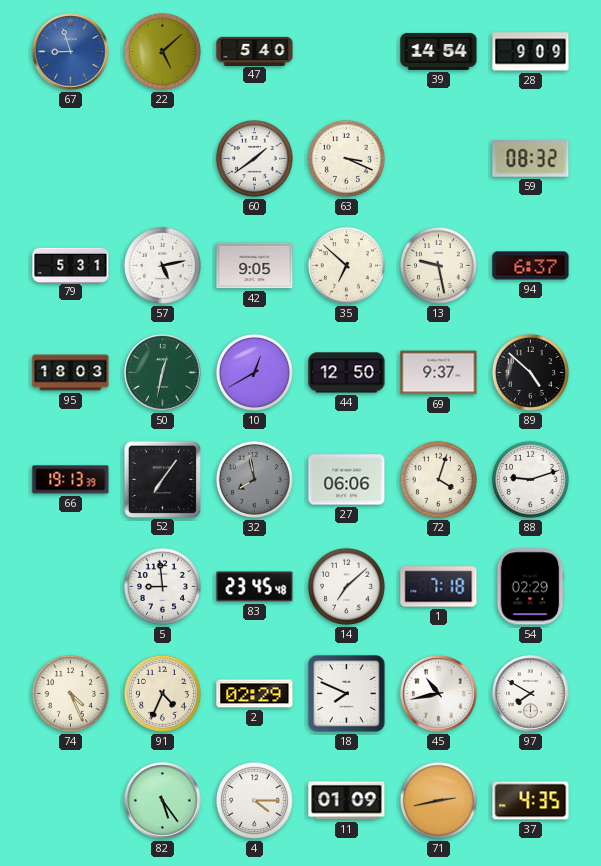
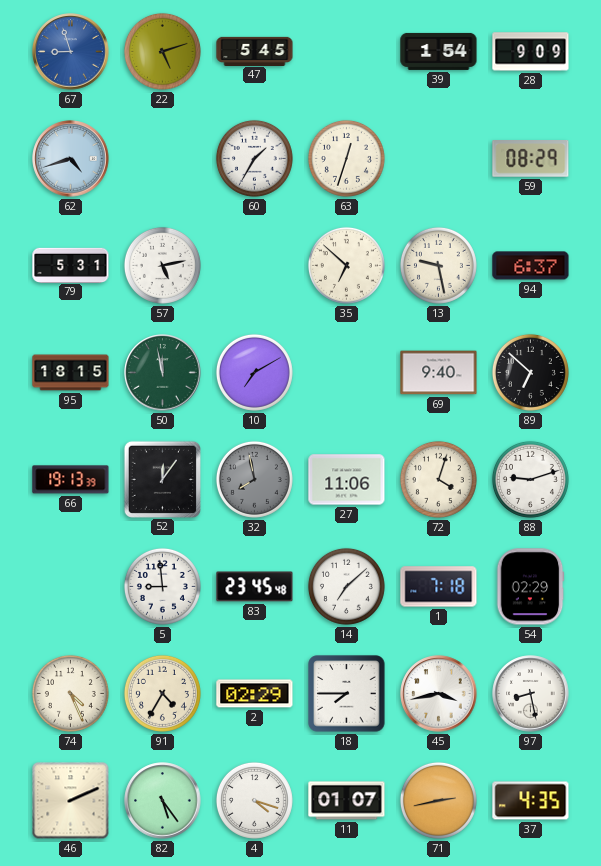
22: 5:08 -> 5:12 (162, 51)
47: 5:40 -> 5:45 (255, 51)
39: 14:54 -> 1:54 (439, 51)
62: none -> 4:42 (71, 159)
60: 1:39 -> 1:35 (254, 158)
63: 3:19 -> 12:33 (346, 158)
59: 08:32 -> 08:29 (531, 159)
42: 9:05 -> none (255, 266)
95: 18:03 -> 18:15 (71, 373)
50: 12:32 -> 11:58 (163, 373)
10: 12:40 -> 7:10 (254, 372)
44: 12:50 -> none (347, 373)
69: 9:37 -> 9:40 (439, 373)
89: 4:52 -> 6:52 (530, 372)
52: 7:06 -> 12:06 (162, 479)
27: 06:06 -> 11:06 (347, 480)
91: 4:34 -> 4:35 (162, 693)
18: 7:49 -> 7:45 (347, 694)
45: 10:43 -> 3:43 (439, 694)
97: 7:50 -> 8:28 (531, 694)
46: none -> 2:11 (71, 801)
4: 4:15 -> 4:18 (254, 800)
11: 01:09 -> 01:07 (347, 801)
